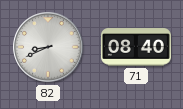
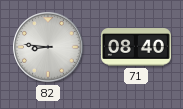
82: 8:41 -> 8:46 (48, 47)
